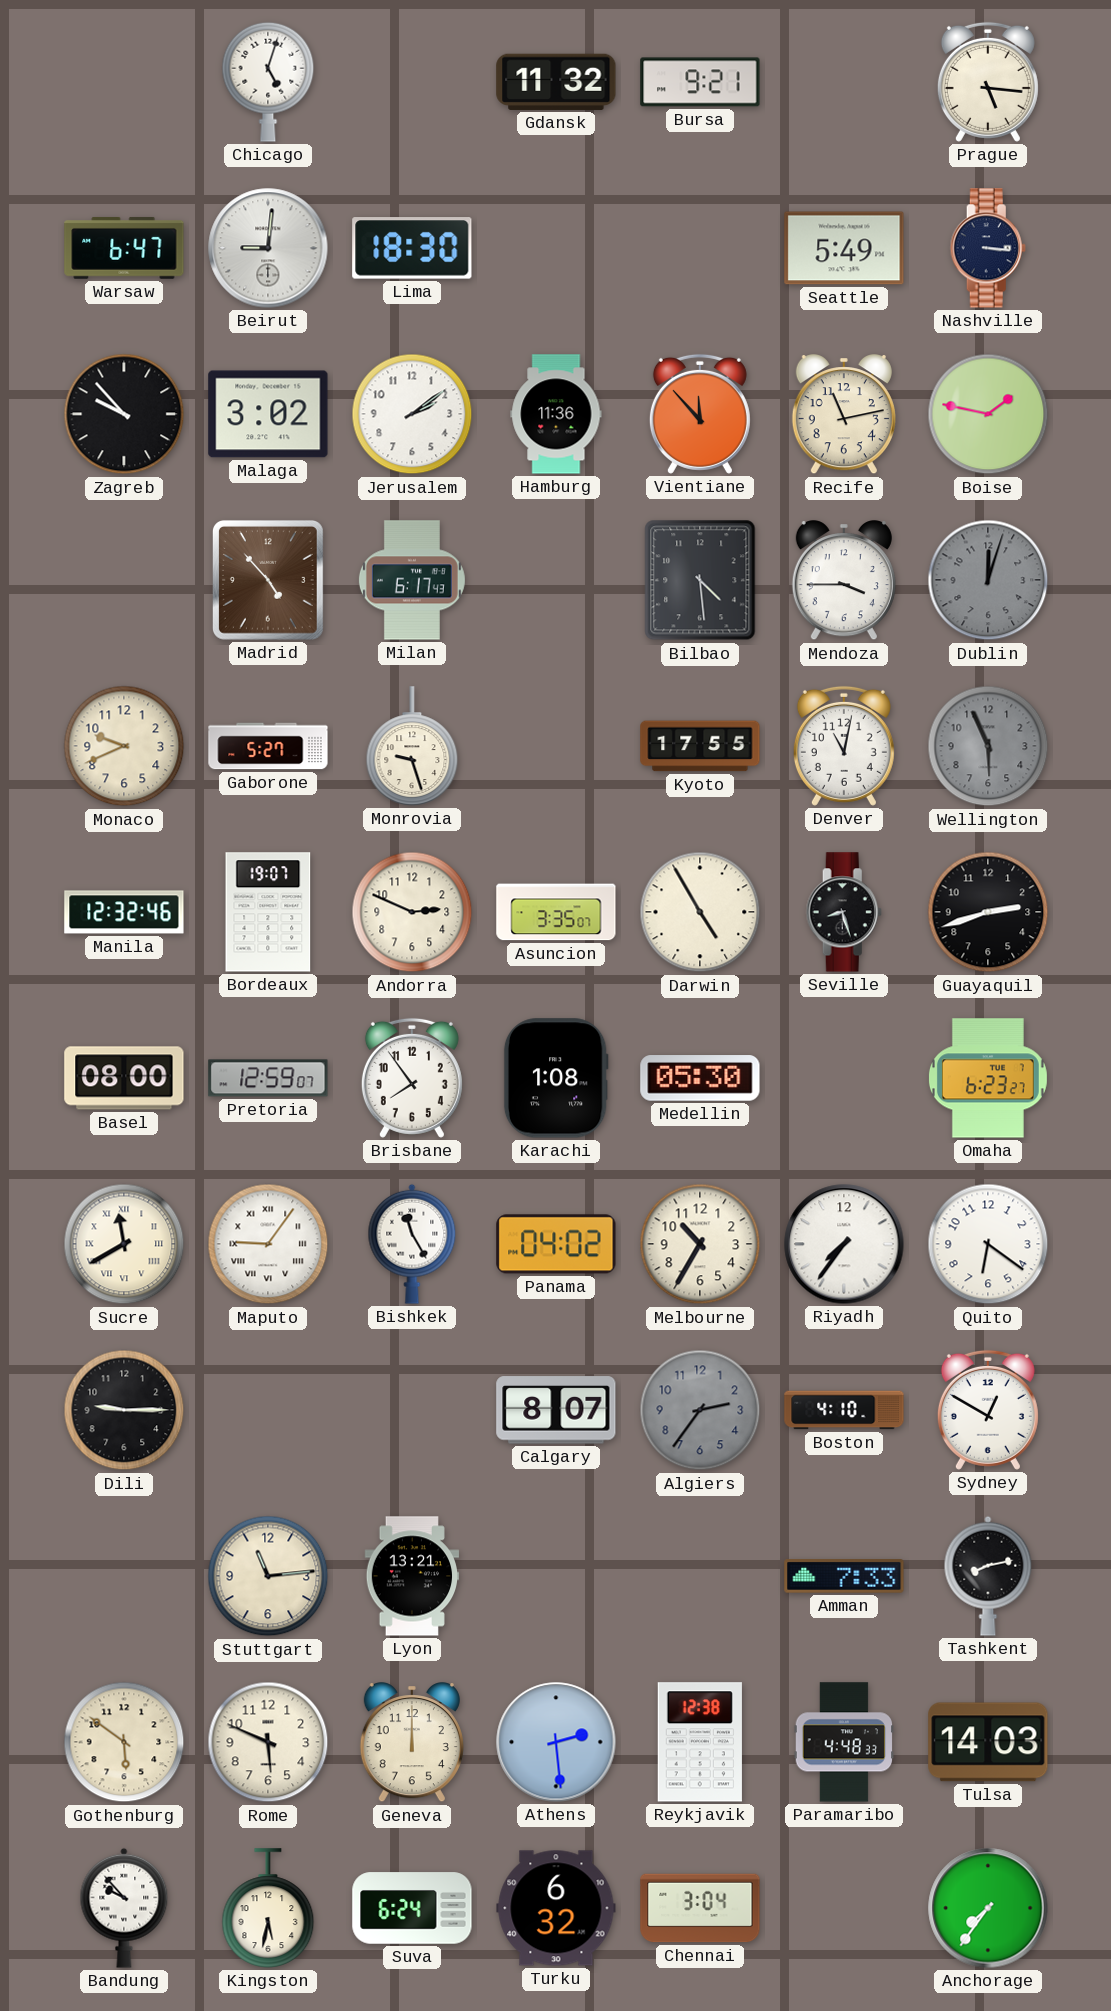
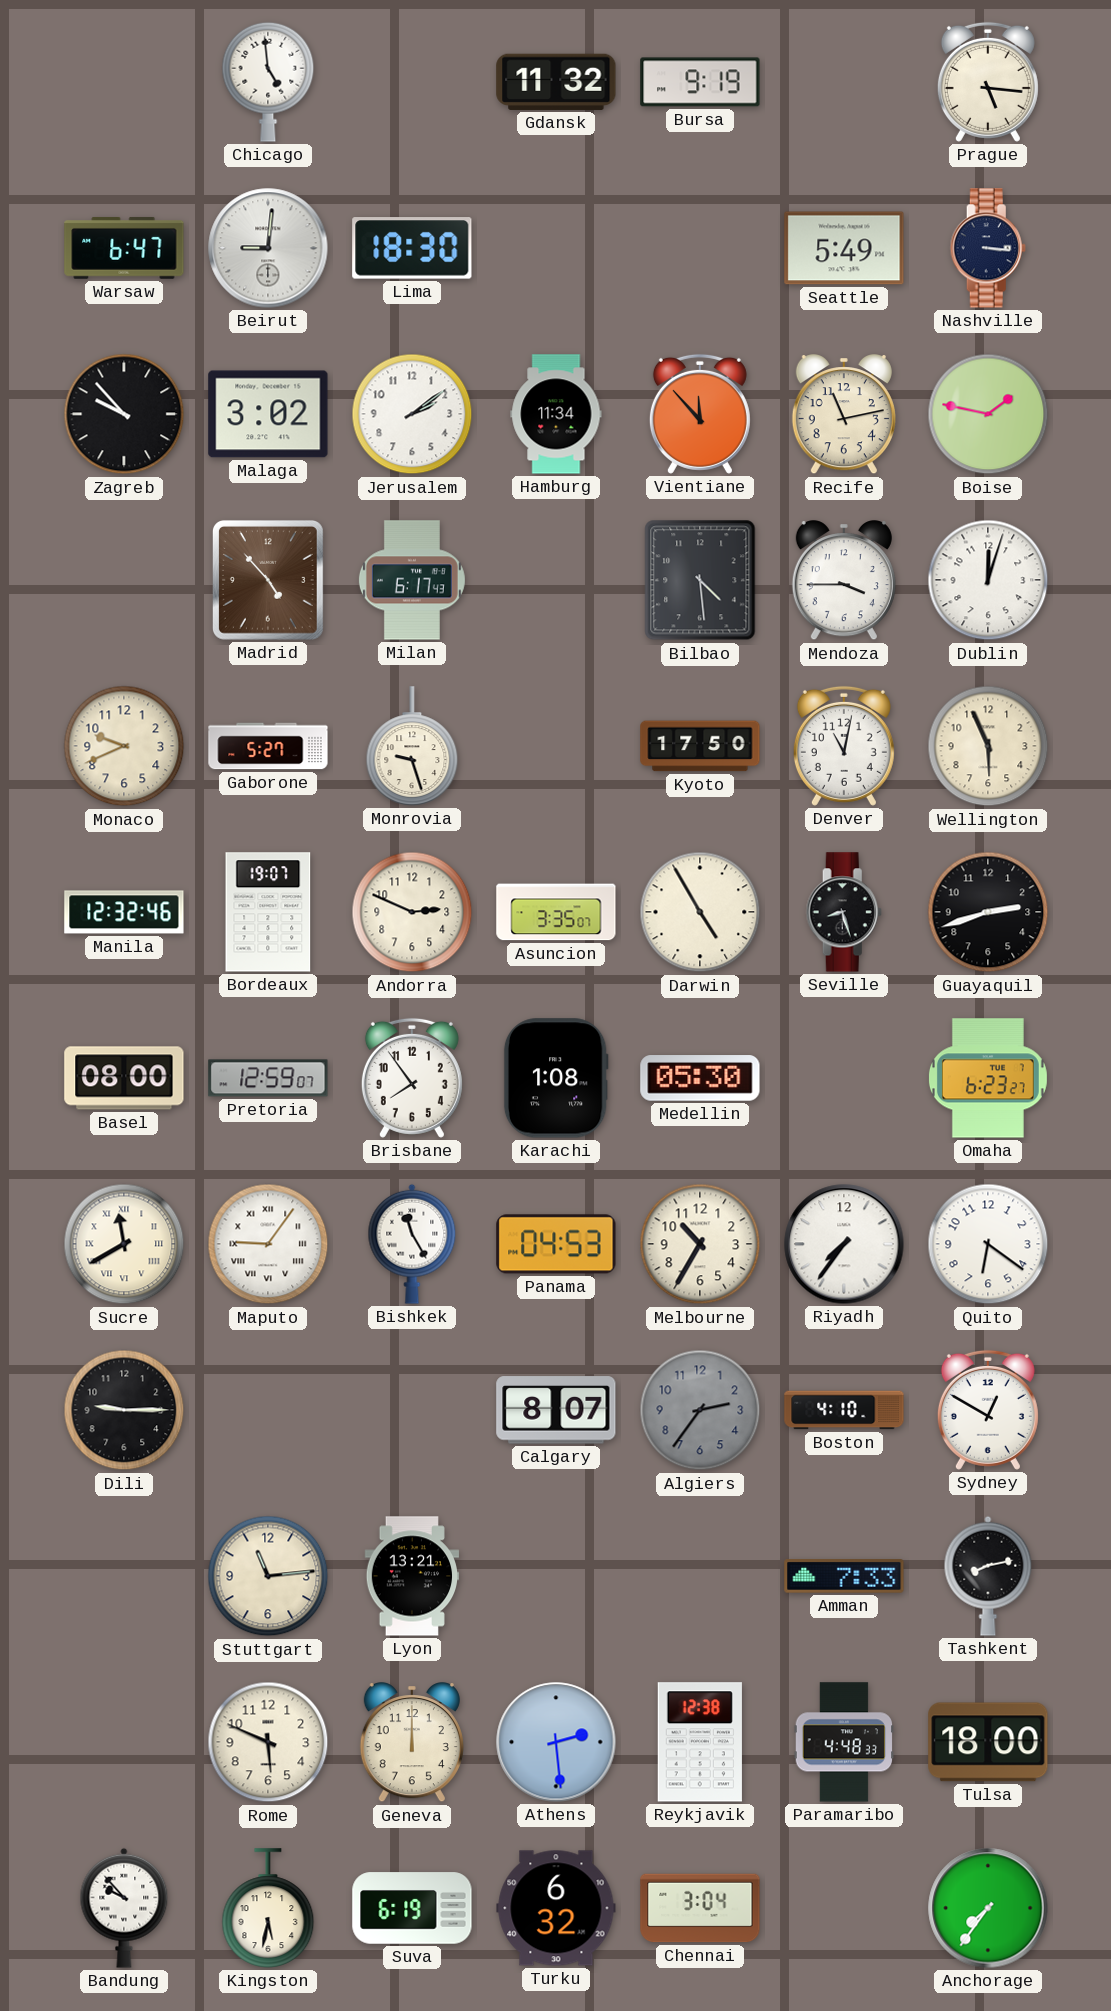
Chicago: 5:03 -> 4:59 (268, 82)
Bursa: 9:21 -> 9:19 (700, 82)
Hamburg: 11:36 -> 11:34 (556, 414)
Dublin dial: grey -> white (988, 580)
Kyoto: 17:55 -> 17:50 (700, 746)
Wellington dial: grey -> cream (988, 746)
Panama: 04:02 -> 04:53 (556, 1244)
Gothenburg: 5:51 -> none (124, 1742)
Tulsa: 14:03 -> 18:00 (988, 1742)
Suva: 6:24 -> 6:19 (412, 1908)
